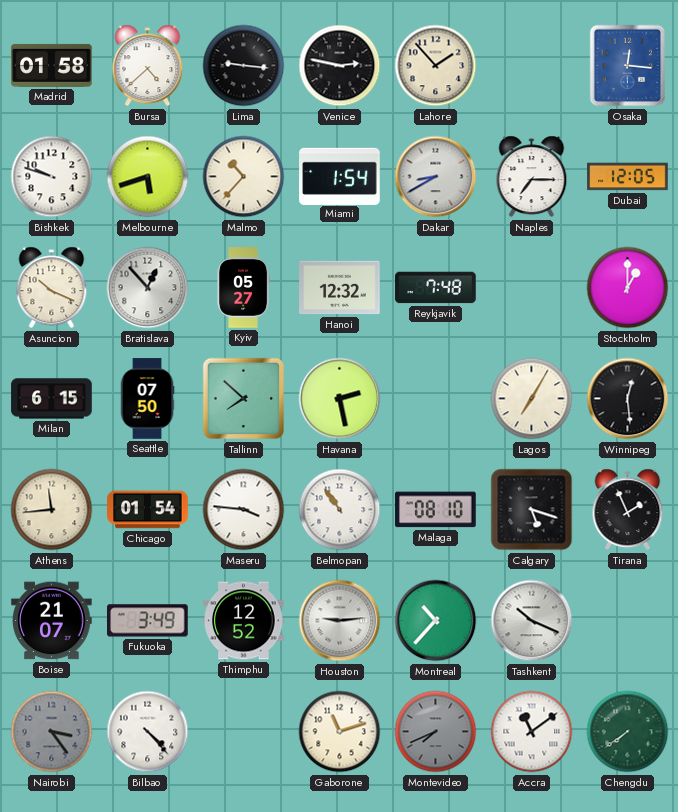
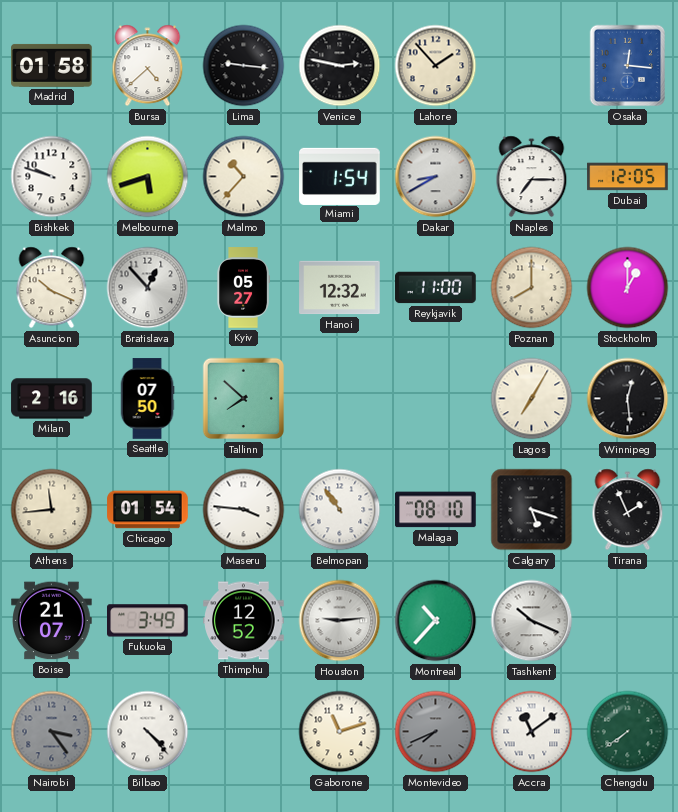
Reykjavik: 7:48 -> 11:00 (436, 288)
Poznan: none -> 8:00 (532, 288)
Milan: 6:15 -> 2:16 (52, 399)
Havana: 2:28 -> none (340, 399)
